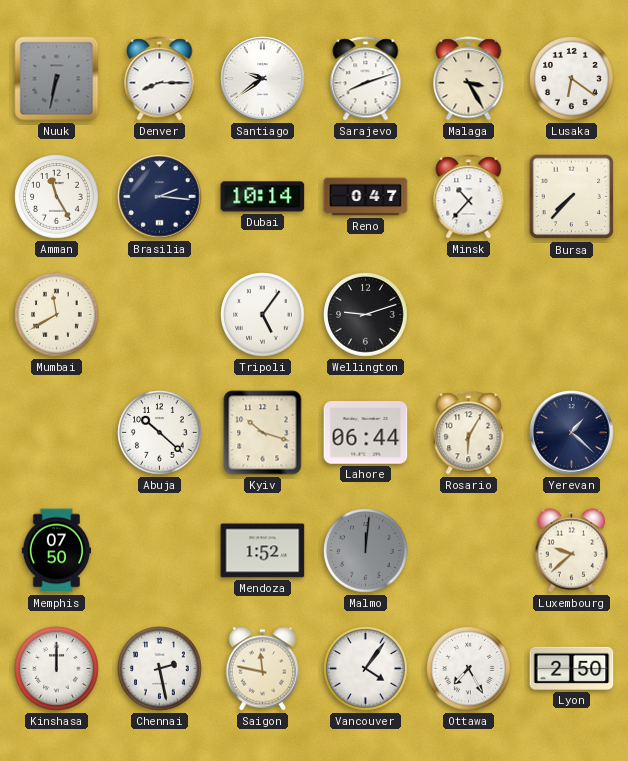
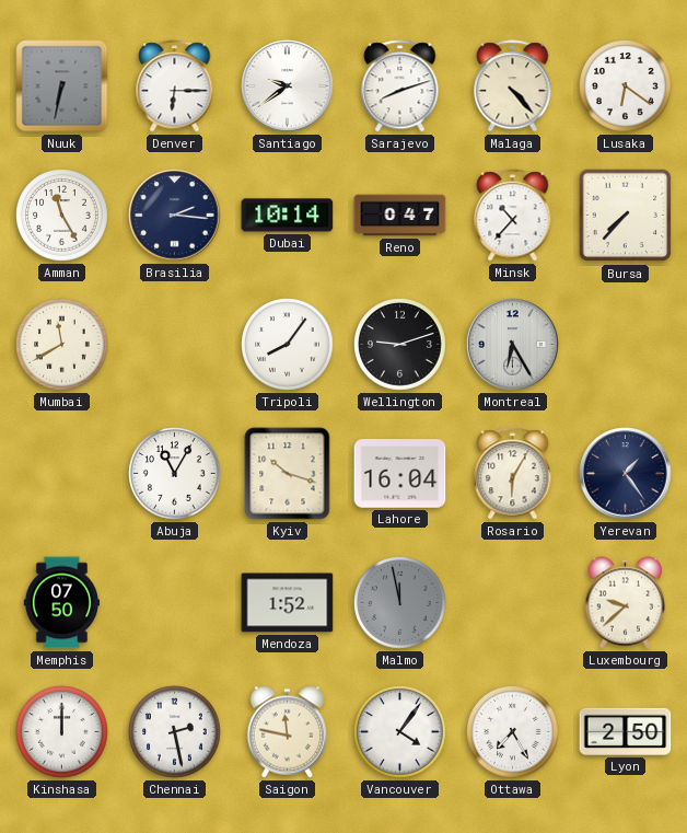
Denver: 8:15 -> 6:15 (175, 86)
Malaga: 3:25 -> 4:23 (513, 86)
Tripoli: 5:06 -> 8:06 (288, 345)
Montreal: none -> 6:25 (513, 345)
Abuja: 10:22 -> 11:05 (175, 474)
Lahore: 06:44 -> 16:04 (400, 474)
Yerevan: 1:22 -> 1:24 (626, 474)
Malmo: 12:01 -> 11:58 (400, 603)
